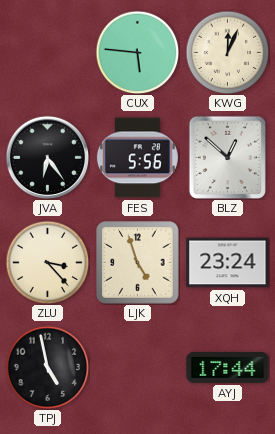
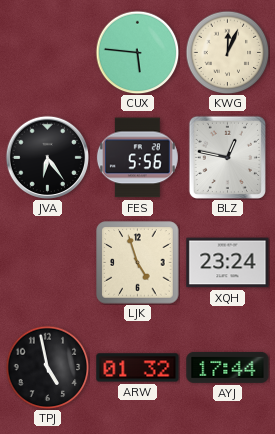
BLZ: 12:52 -> 12:47 (227, 157)
ZLU: 3:23 -> none (47, 262)
ARW: none -> 01:32 (138, 368)
